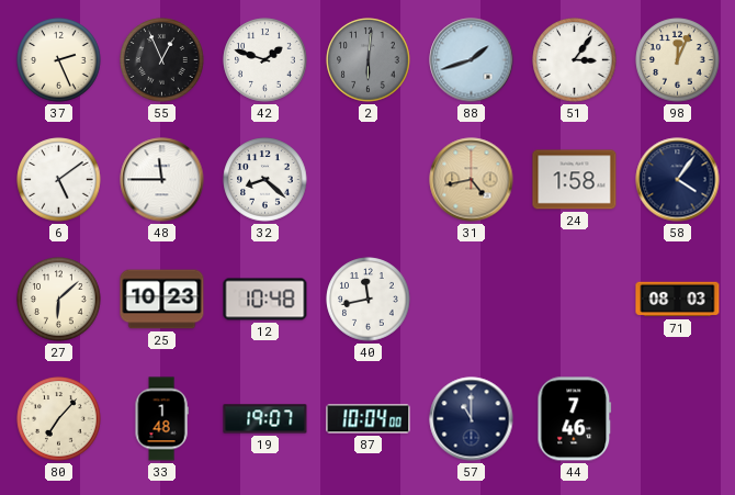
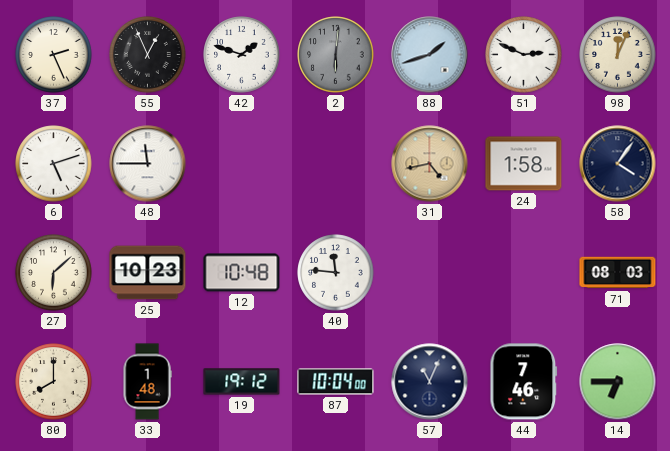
51: 3:06 -> 2:49 (524, 55)
6: 5:09 -> 5:12 (54, 164)
32: 8:22 -> none (265, 180)
40: 11:43 -> 11:46 (336, 273)
80: 7:07 -> 8:00 (54, 382)
19: 19:07 -> 19:12 (242, 382)
57: 11:00 -> 11:04 (430, 382)
14: none -> 6:45 (618, 382)
